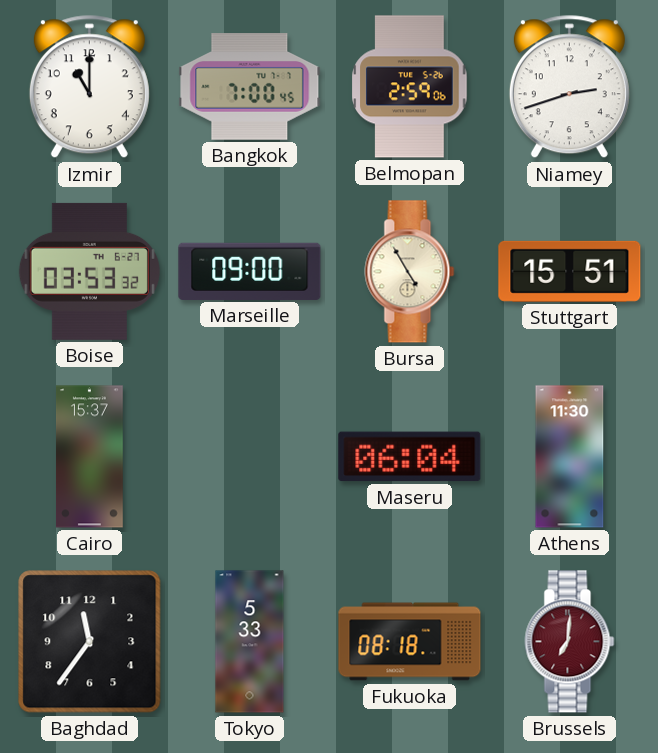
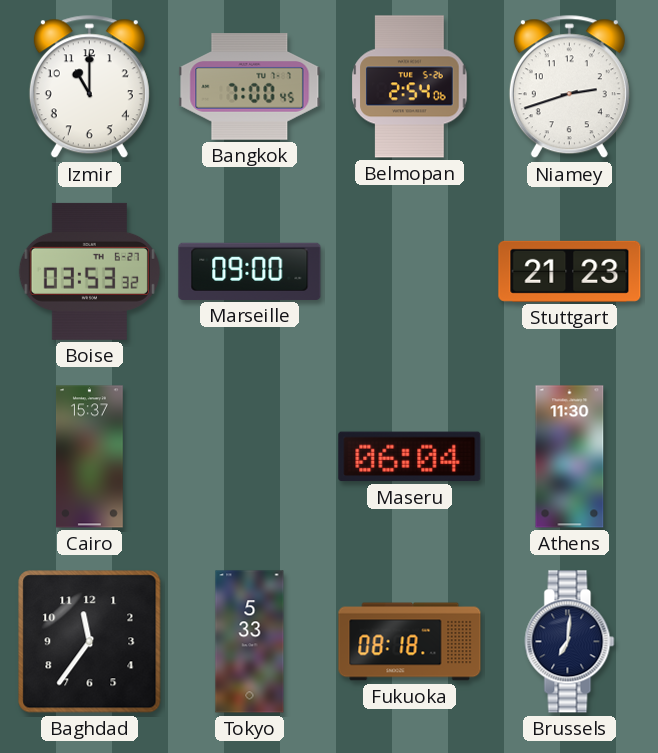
Belmopan: 2:59 -> 2:54 (410, 87)
Bursa: 4:55 -> none (410, 272)
Stuttgart: 15:51 -> 21:23 (570, 271)
Brussels dial: burgundy -> navy (570, 642)
